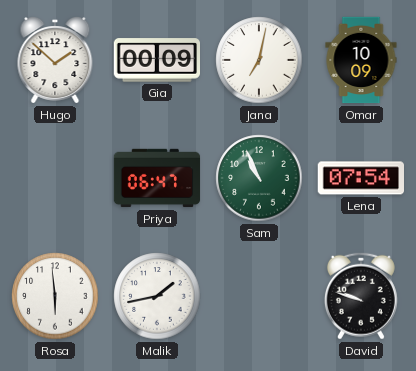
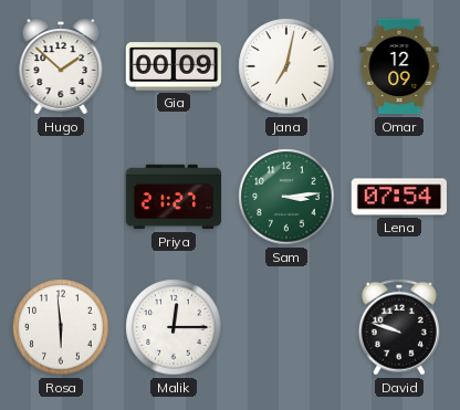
Omar: 10:09 -> 12:09 (399, 66)
Priya: 06:47 -> 21:27 (174, 197)
Sam: 10:56 -> 3:14 (286, 197)
Malik: 1:43 -> 12:15 (174, 327)
